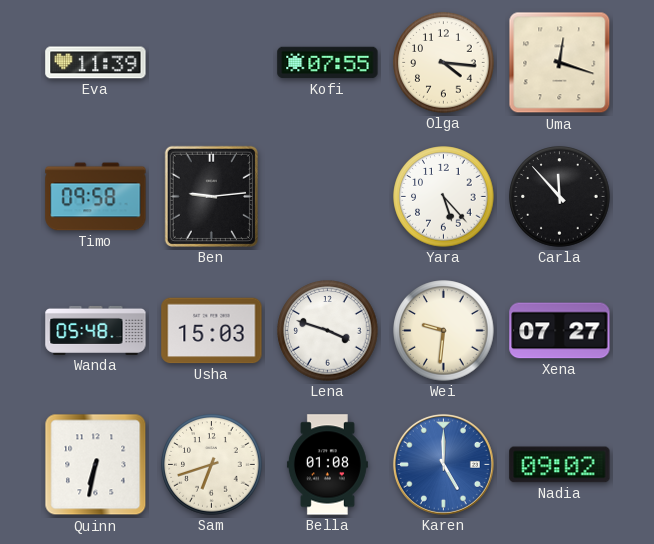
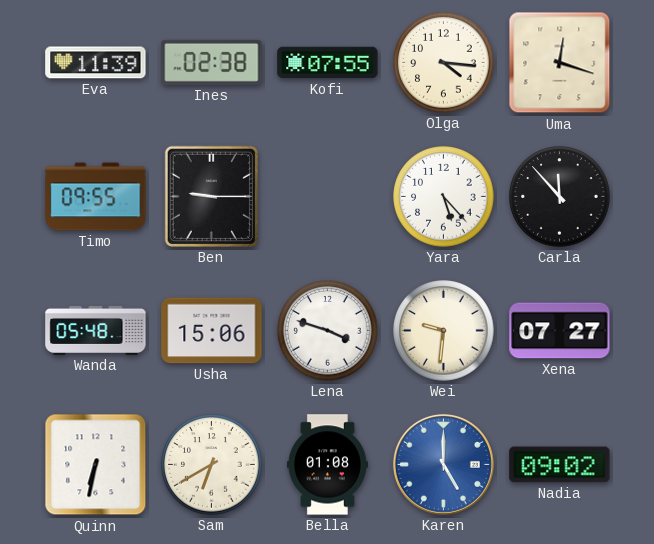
Ines: none -> 02:38 (212, 62)
Timo: 09:58 -> 09:55 (96, 197)
Ben: 9:14 -> 9:15 (211, 196)
Usha: 15:03 -> 15:06 (212, 331)
Sam: 6:42 -> 6:40 (212, 465)
